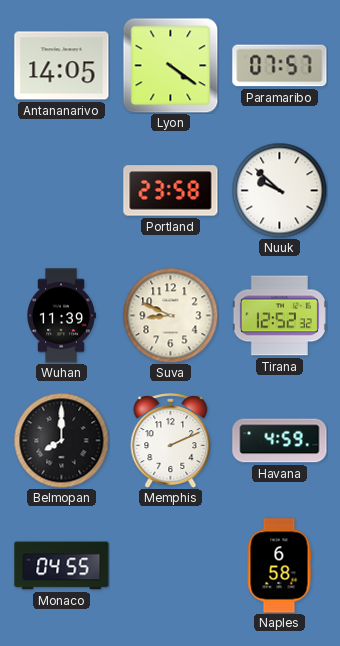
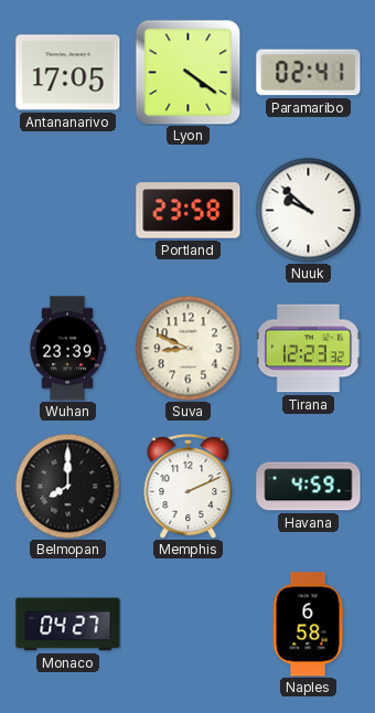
Antananarivo: 14:05 -> 17:05 (68, 73)
Paramaribo: 07:57 -> 02:41 (309, 73)
Wuhan: 11:39 -> 23:39 (68, 349)
Tirana: 12:52 -> 12:23 (308, 349)
Monaco: 04:55 -> 04:27 (68, 625)
